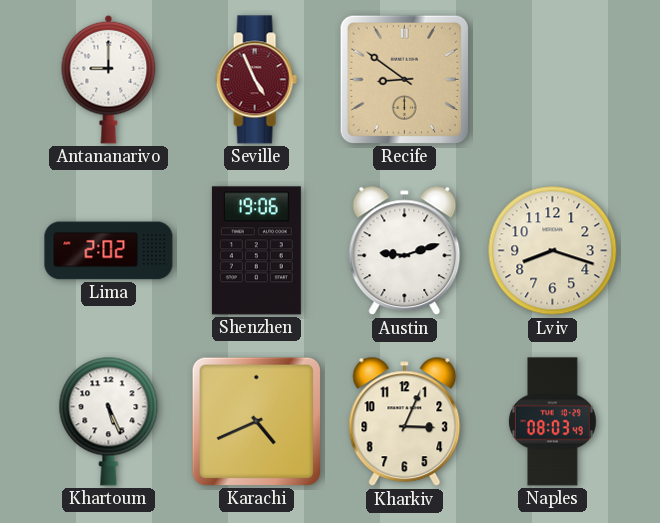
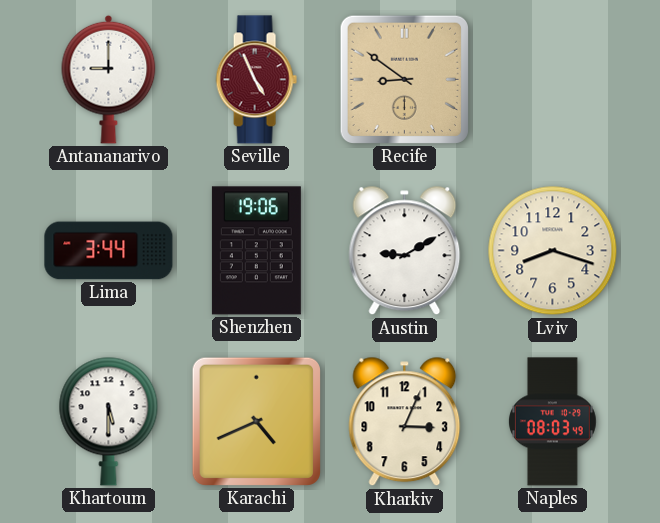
Lima: 2:02 -> 3:44 (109, 251)
Austin: 9:12 -> 9:10 (405, 251)
Khartoum: 5:26 -> 5:30 (109, 421)
